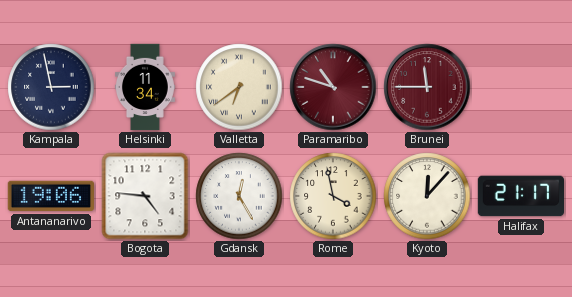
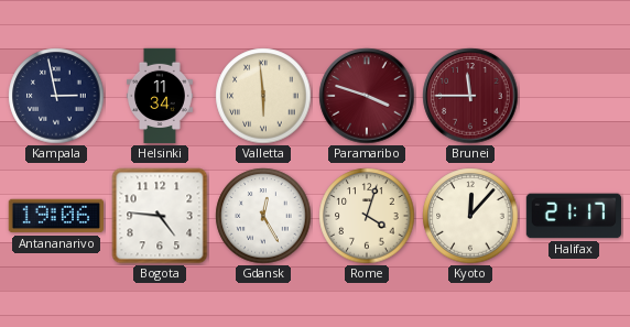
Valletta: 6:39 -> 5:59 (263, 96)
Paramaribo: 10:48 -> 3:48 (367, 96)
Rome: 3:58 -> 4:03 (367, 216)
